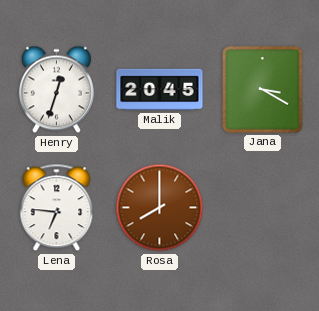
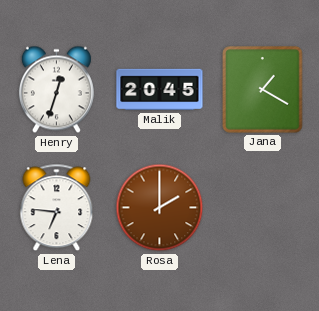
Jana: 3:20 -> 1:20 (263, 90)
Rosa: 8:00 -> 2:00 (160, 208)
